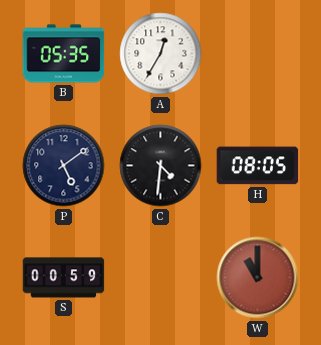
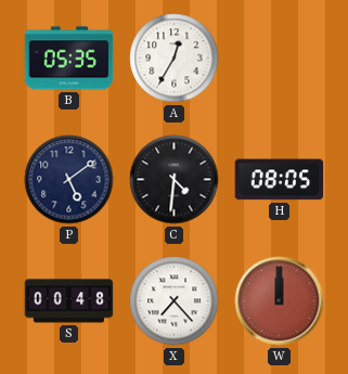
S: 00:59 -> 00:48 (69, 301)
X: none -> 7:23 (175, 301)
W: 11:00 -> 12:00 (280, 301)
